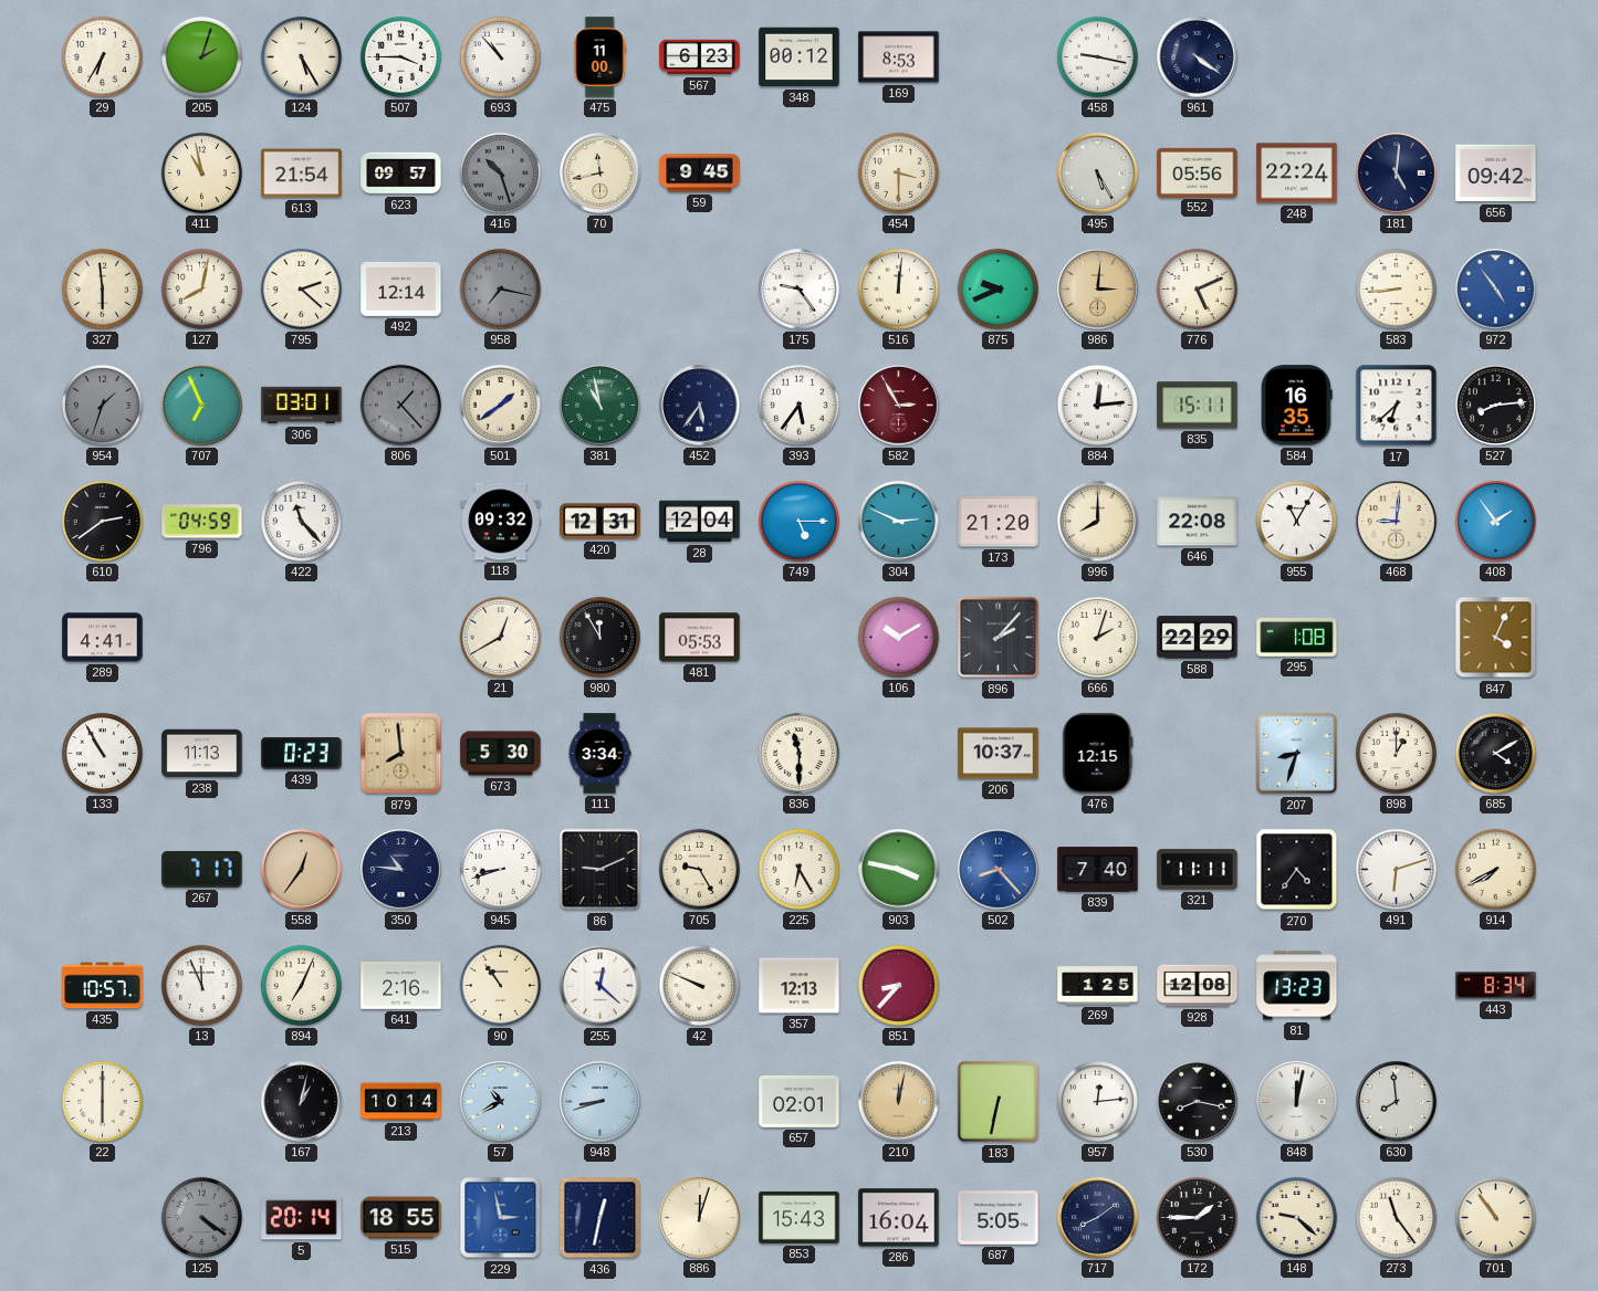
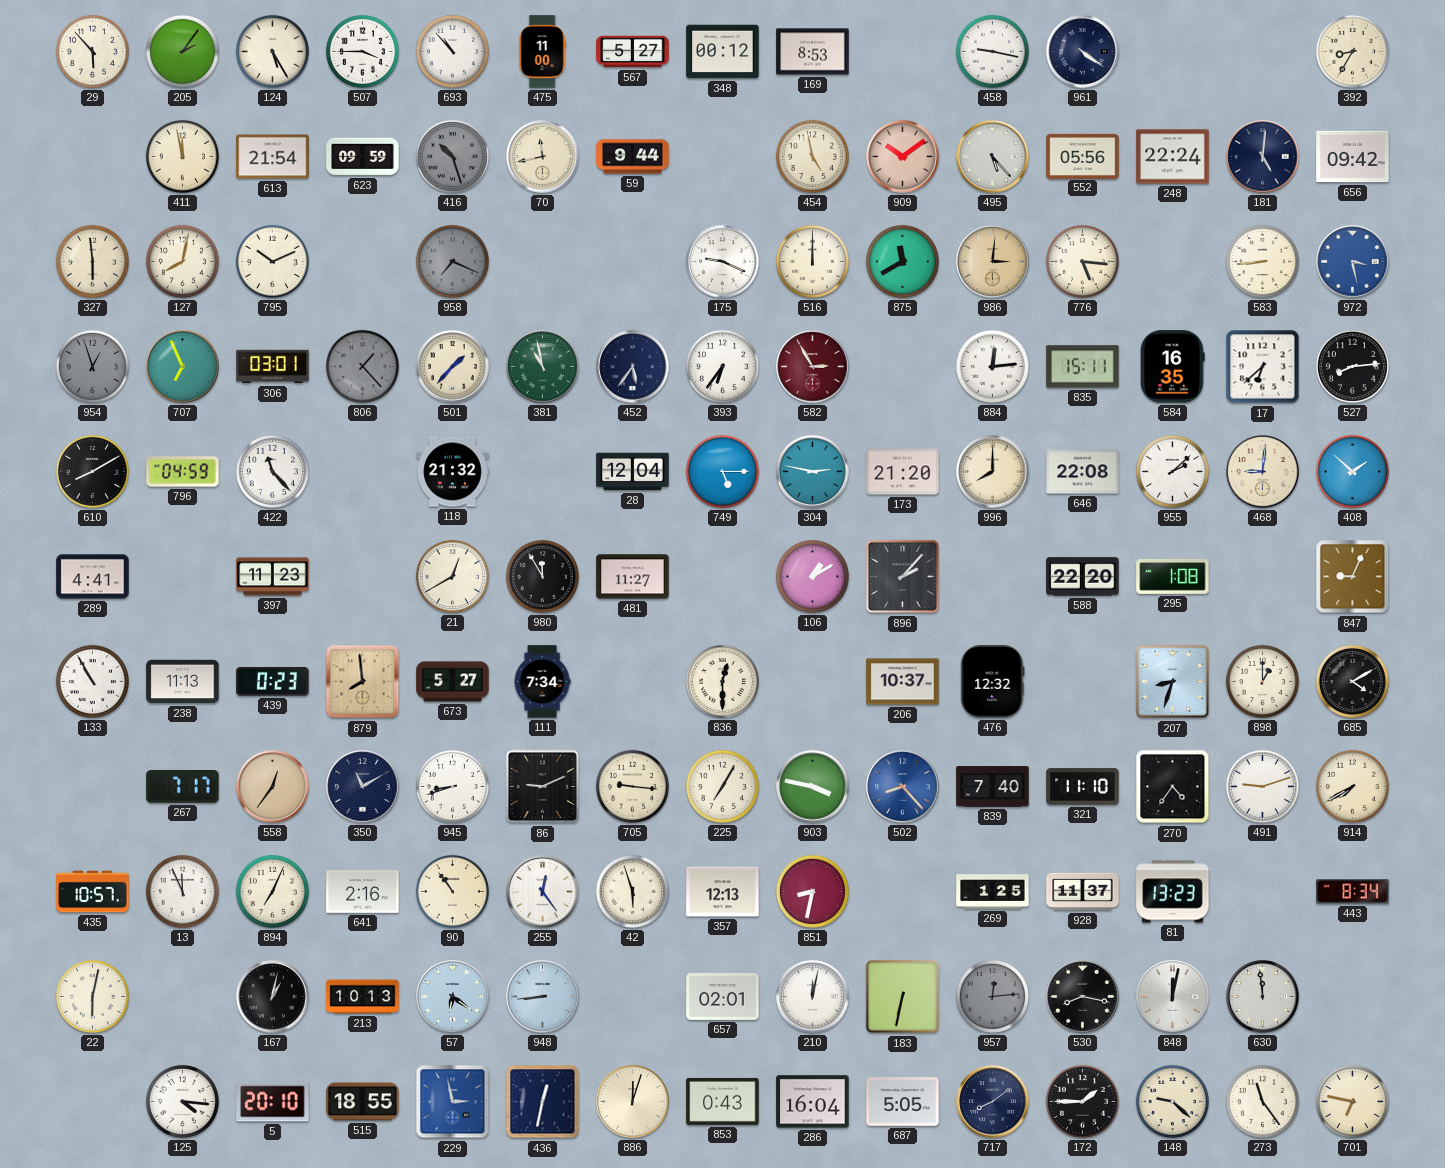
29: 6:35 -> 5:53 (92, 51)
205: 2:03 -> 2:06 (182, 51)
567: 6:23 -> 5:27 (633, 52)
392: none -> 8:35 (1352, 51)
411: 10:58 -> 11:58 (182, 156)
623: 09:57 -> 09:59 (363, 157)
59: 9:45 -> 9:44 (633, 157)
454: 3:30 -> 4:58 (812, 156)
909: none -> 10:09 (903, 157)
495: 5:25 -> 5:23 (993, 157)
795: 2:22 -> 10:11 (272, 261)
492: 12:14 -> none (401, 288)
958: 7:17 -> 7:19 (452, 261)
175: 9:24 -> 9:19 (723, 262)
516: 12:01 -> 12:00 (812, 261)
875: 9:41 -> 11:40 (902, 261)
776: 5:11 -> 5:16 (1082, 261)
972: 4:54 -> 3:28 (1353, 262)
954: 1:33 -> 12:57 (92, 366)
501: 1:39 -> 1:37 (453, 367)
393: 5:36 -> 6:36 (722, 366)
610: 2:39 -> 8:10 (92, 471)
118: 09:32 -> 21:32 (453, 472)
420: 12:31 -> none (600, 522)
304: 2:49 -> 2:47 (813, 472)
955: 11:05 -> 2:08 (1172, 471)
408: 1:54 -> 1:52 (1352, 471)
397: none -> 11:23 (273, 577)
481: 05:53 -> 11:27 (633, 577)
106: 10:10 -> 1:10 (812, 576)
666: 2:03 -> none (1097, 637)
588: 22:29 -> 22:20 (1083, 577)
847: 4:04 -> 9:04 (1353, 577)
673: 5:30 -> 5:27 (453, 682)
111: 3:34 -> 7:34 (542, 682)
836: 11:30 -> 12:30 (722, 681)
476: 12:15 -> 12:32 (993, 682)
350: 10:46 -> 11:10 (363, 787)
705: 9:25 -> 9:16 (632, 786)
225: 6:25 -> 7:05 (722, 786)
321: 11:11 -> 11:10 (1083, 787)
491: 6:12 -> 9:12 (1262, 786)
255: 12:22 -> 12:24 (543, 892)
42: 9:49 -> 5:57 (632, 891)
851: 8:37 -> 8:32 (812, 891)
928: 12:08 -> 11:37 (1083, 892)
22: 6:00 -> 6:02 (92, 996)
213: 10:14 -> 10:13 (363, 997)
57: 10:40 -> 6:21 (453, 997)
948: 8:42 -> 8:44 (543, 997)
210 dial: champagne -> white (813, 997)
957 dial: white -> grey (992, 996)
630: 7:59 -> 11:59 (1263, 997)
125: 4:21 -> 4:16 (182, 1101)
125 dial: grey -> white (182, 1101)
5: 20:14 -> 20:10 (273, 1102)
853: 15:43 -> 0:43 (723, 1101)
701: 10:54 -> 6:47 (1352, 1101)
